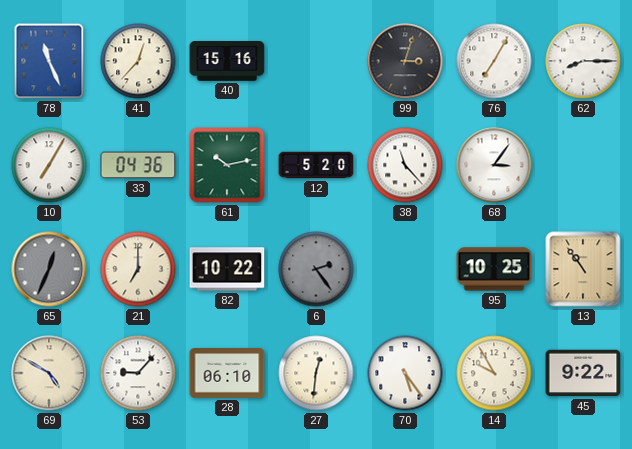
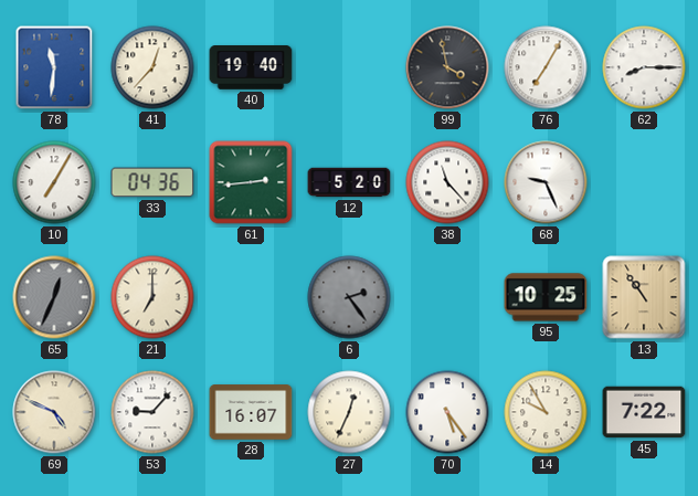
78: 11:26 -> 11:31 (54, 67)
40: 15:16 -> 19:40 (251, 67)
99: 3:03 -> 3:58 (447, 67)
61: 10:13 -> 2:44 (251, 182)
68: 3:06 -> 9:26 (546, 182)
82: 10:22 -> none (227, 269)
69: 4:50 -> 4:49 (54, 412)
28: 06:10 -> 16:07 (251, 412)
27: 12:31 -> 12:34 (349, 412)
45: 9:22 -> 7:22 (644, 412)
